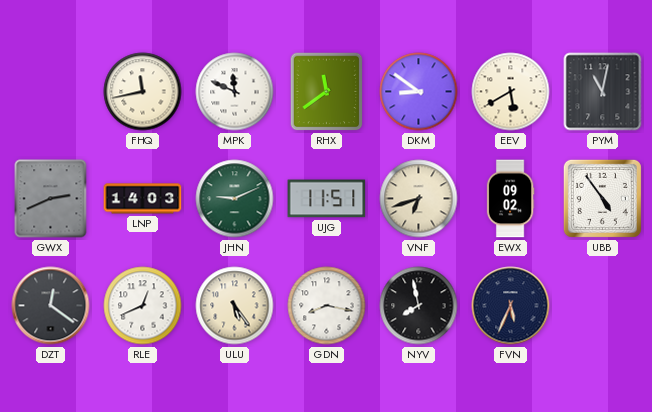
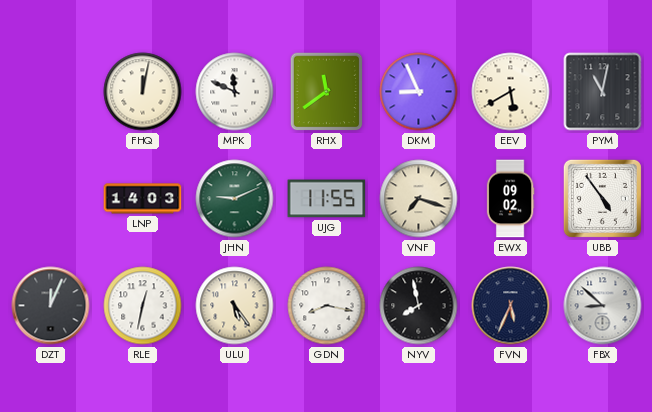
FHQ: 11:43 -> 12:02 (143, 92)
DKM: 8:51 -> 8:56 (419, 92)
GWX: 2:41 -> none (51, 199)
UJG: 11:51 -> 11:55 (327, 199)
VNF: 6:42 -> 7:18 (419, 199)
DZT: 12:21 -> 12:04 (51, 306)
RLE: 12:41 -> 12:32 (143, 306)
FBX: none -> 8:52 (603, 306)
